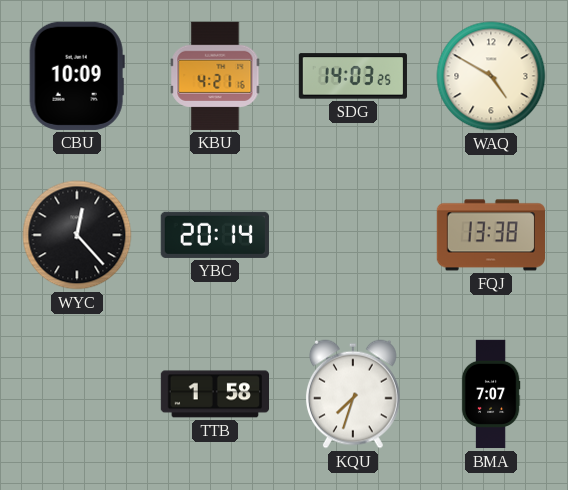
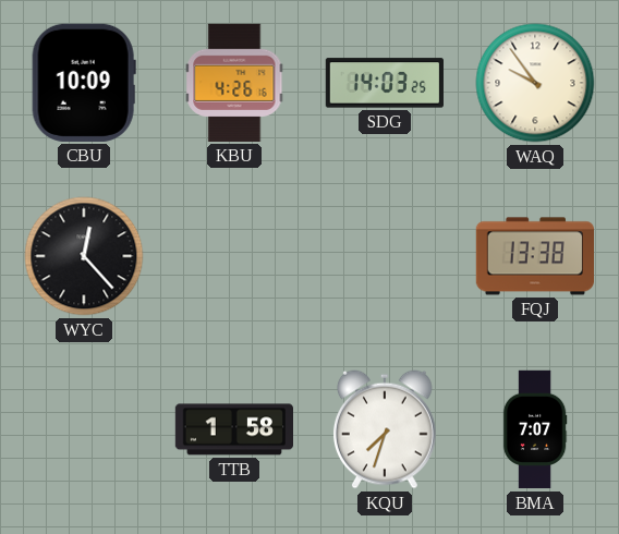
KBU: 4:21 -> 4:26 (234, 83)
WAQ: 4:50 -> 9:54 (535, 83)
YBC: 20:14 -> none (215, 235)
